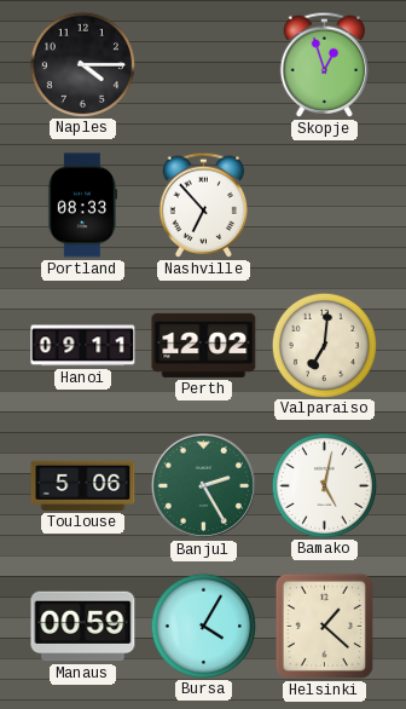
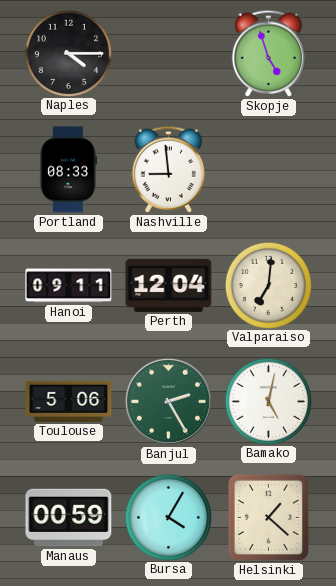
Skopje: 12:57 -> 4:57 (269, 53)
Nashville: 6:53 -> 8:59 (169, 169)
Perth: 12:02 -> 12:04 (169, 285)
